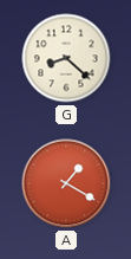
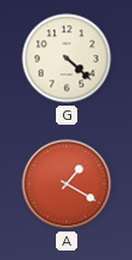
G: 8:22 -> 4:22 (67, 58)
